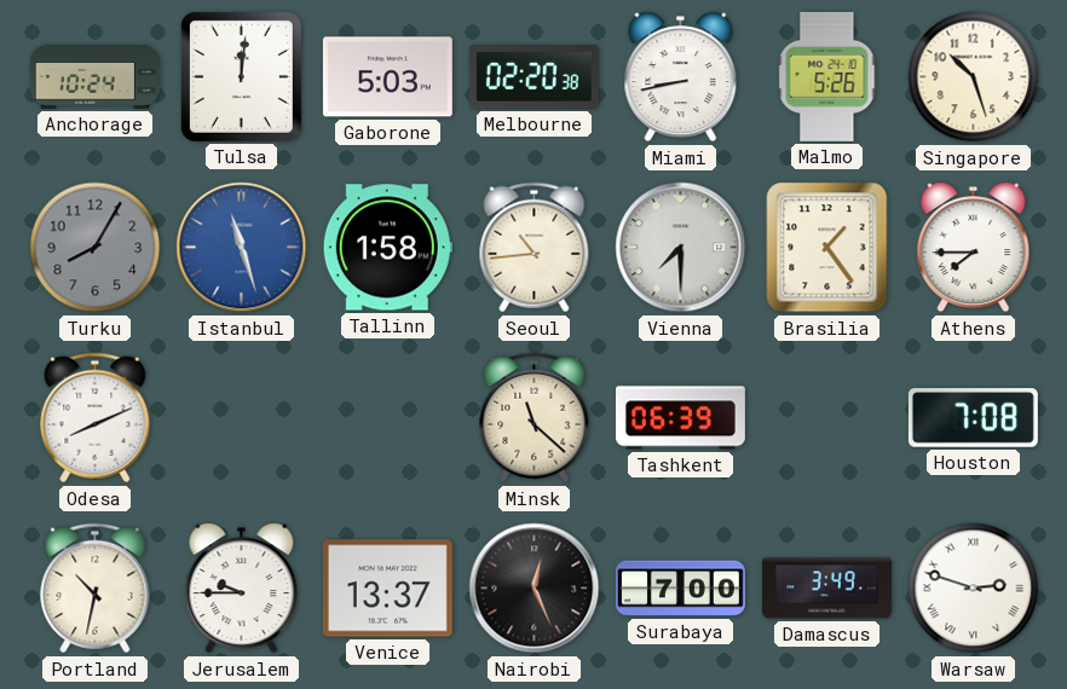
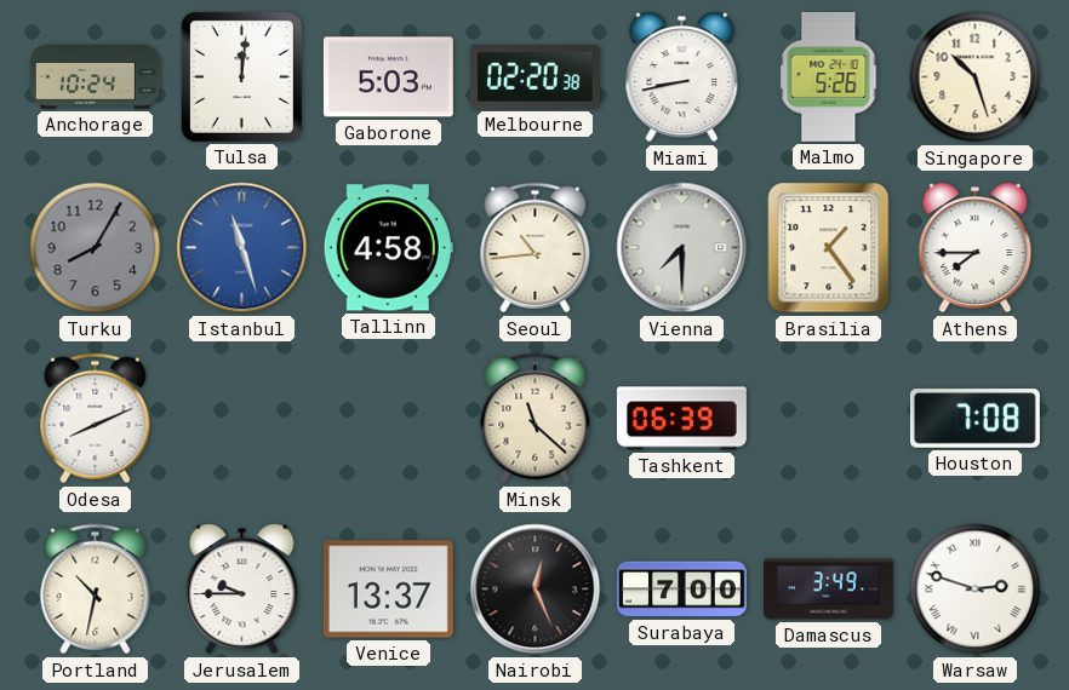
Tallinn: 1:58 -> 4:58 (388, 248)
